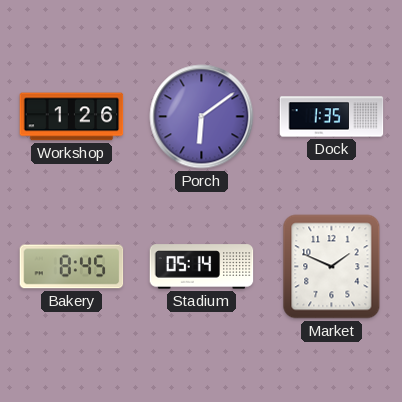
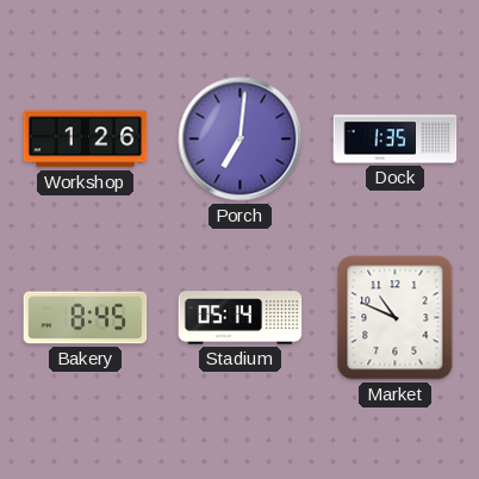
Porch: 6:09 -> 7:01 (241, 139)
Market: 1:49 -> 10:49 (396, 318)
